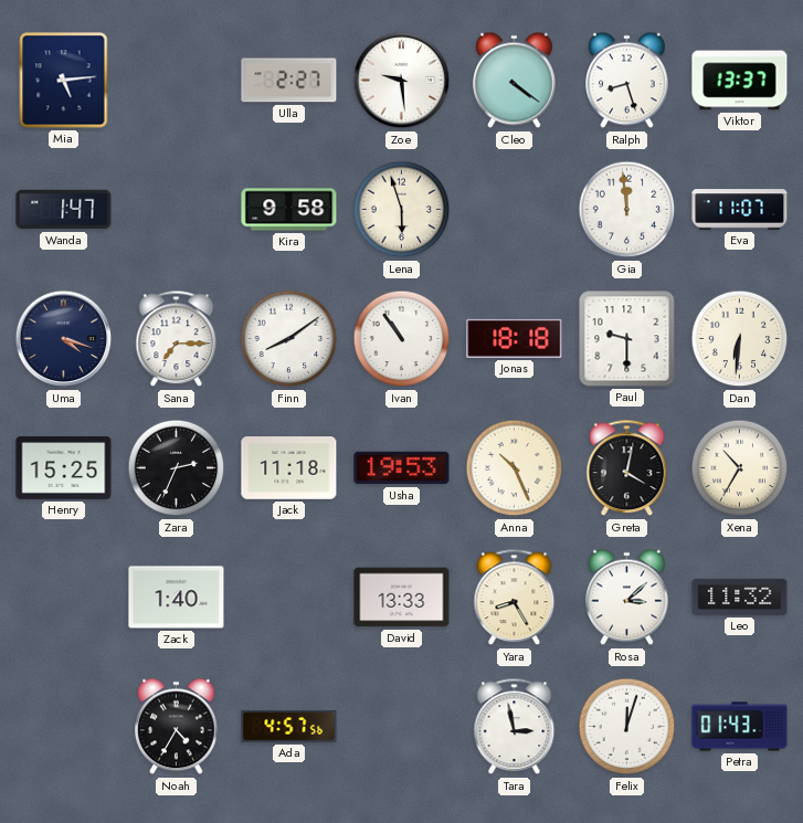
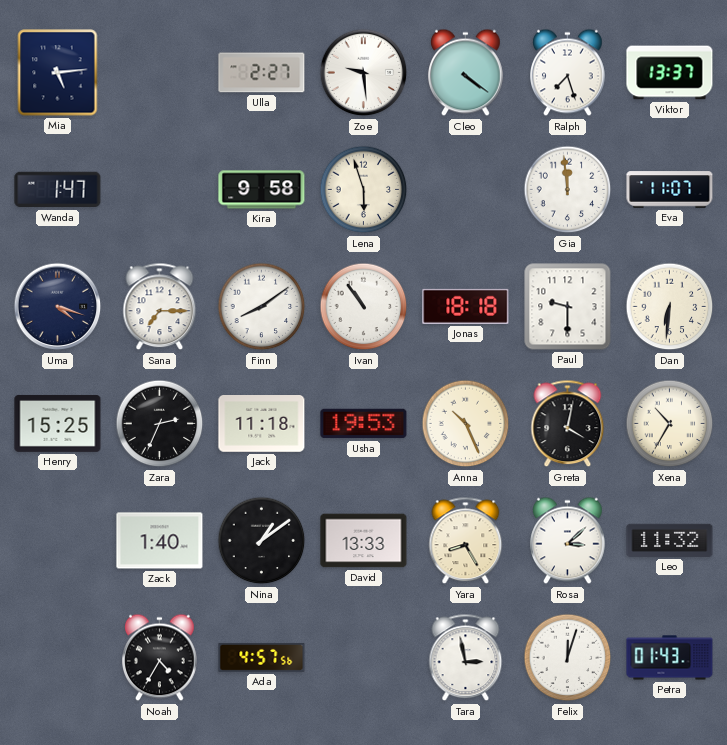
Ralph: 8:27 -> 7:27 (568, 73)
Nina: none -> 1:09 (262, 541)
